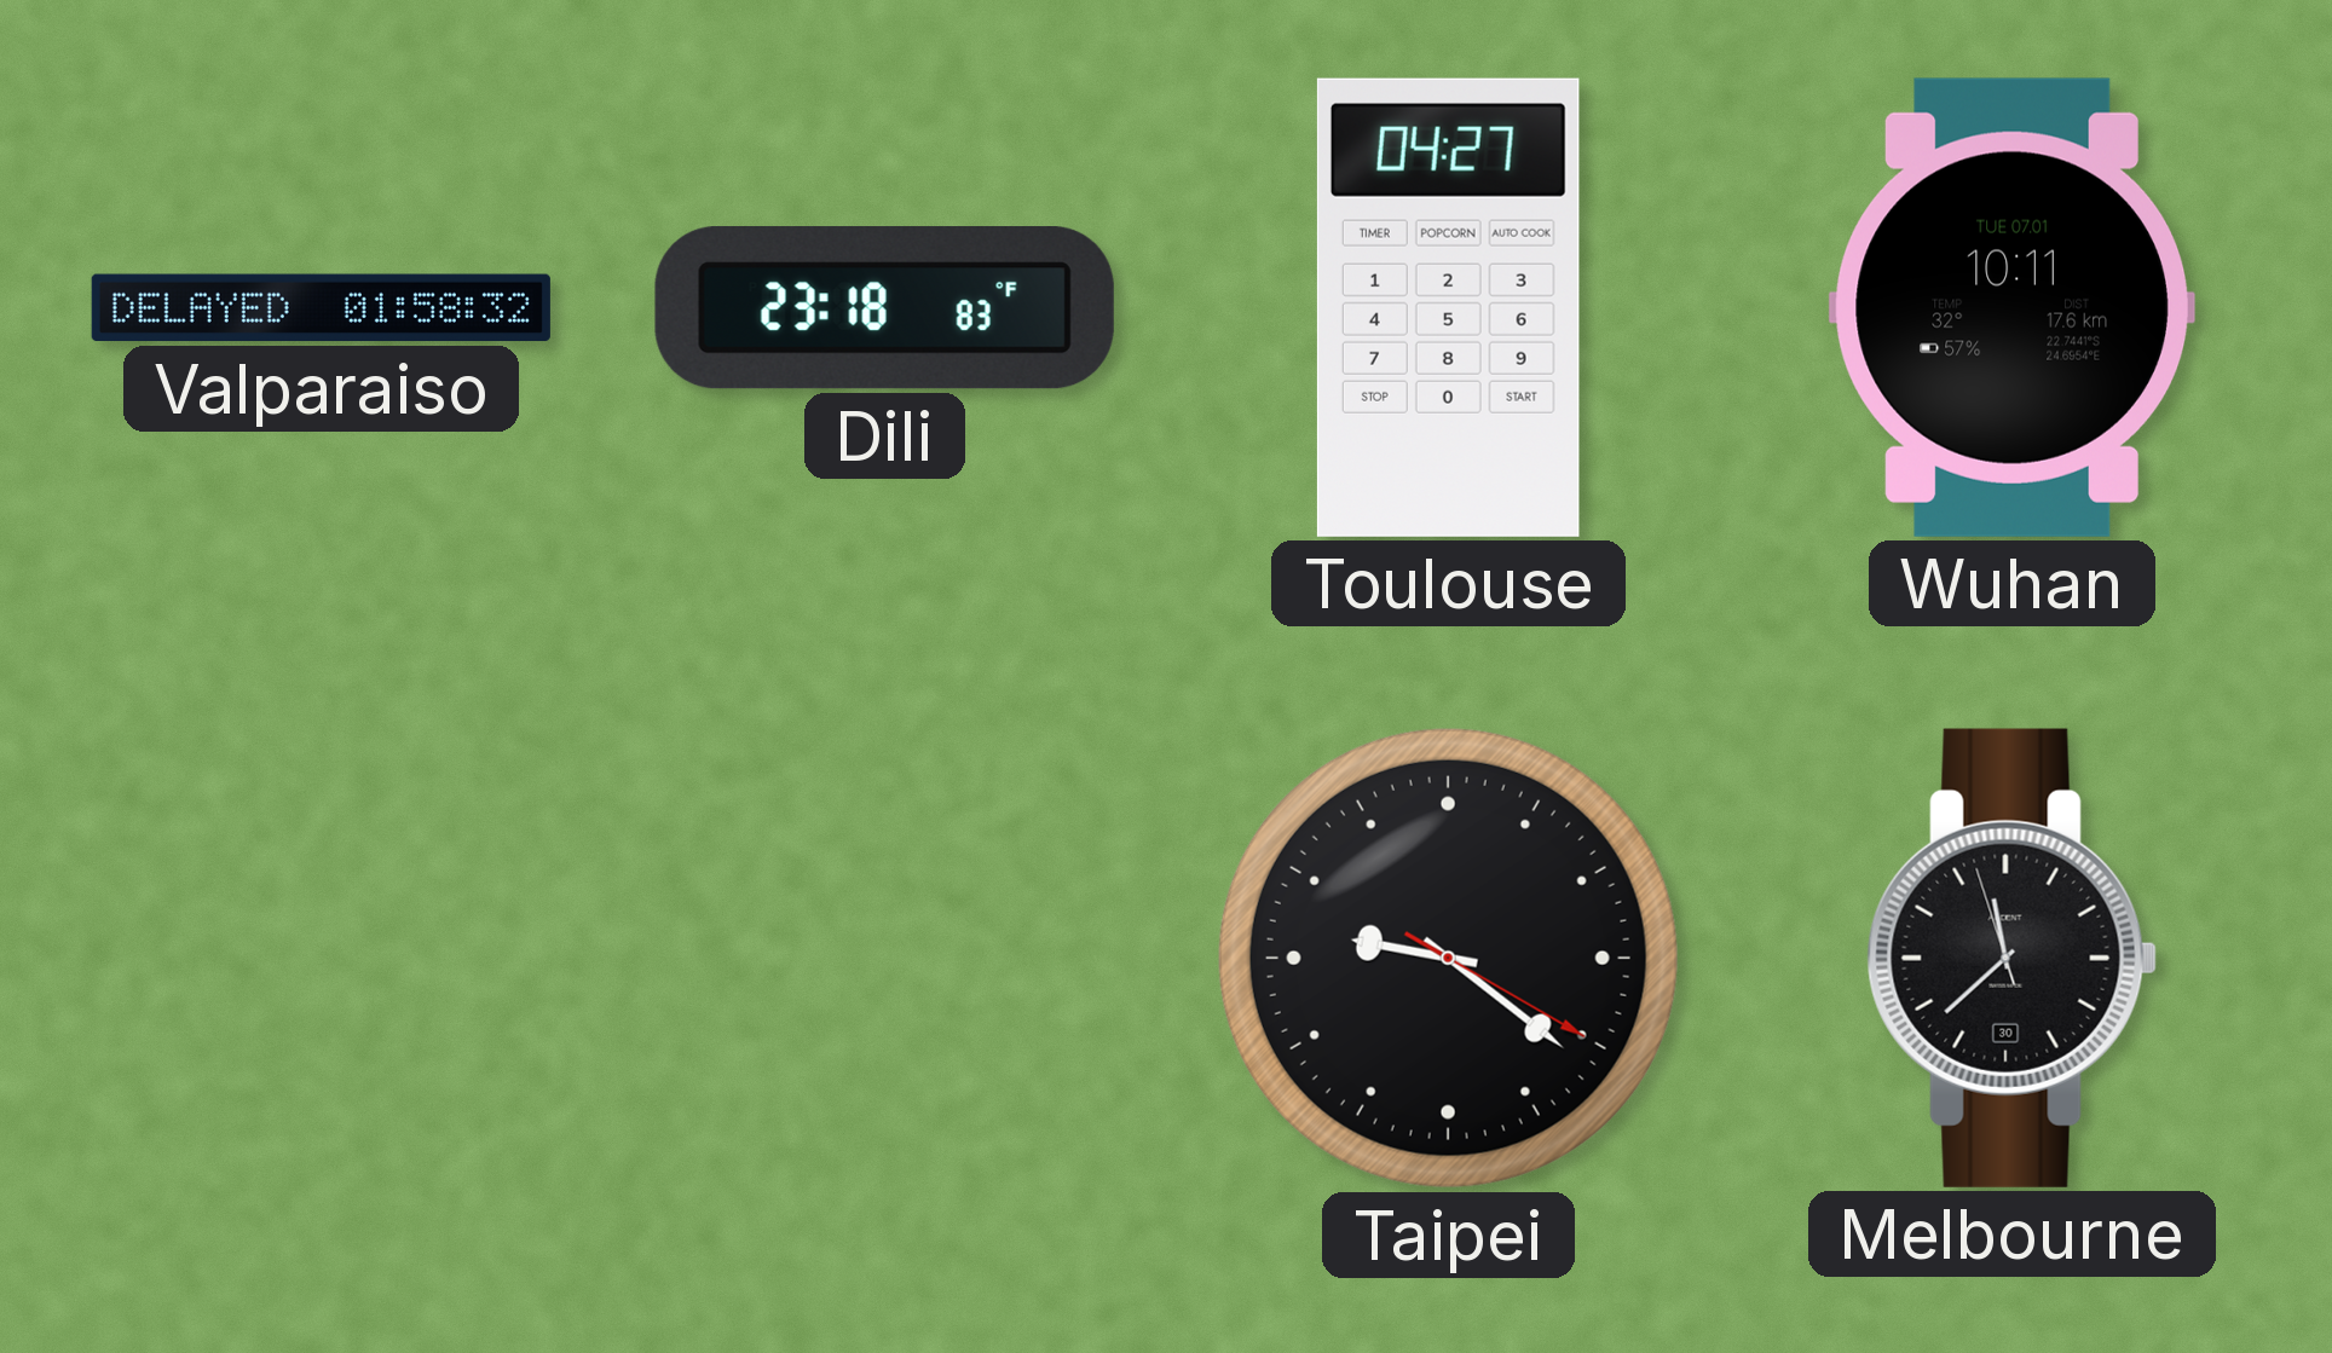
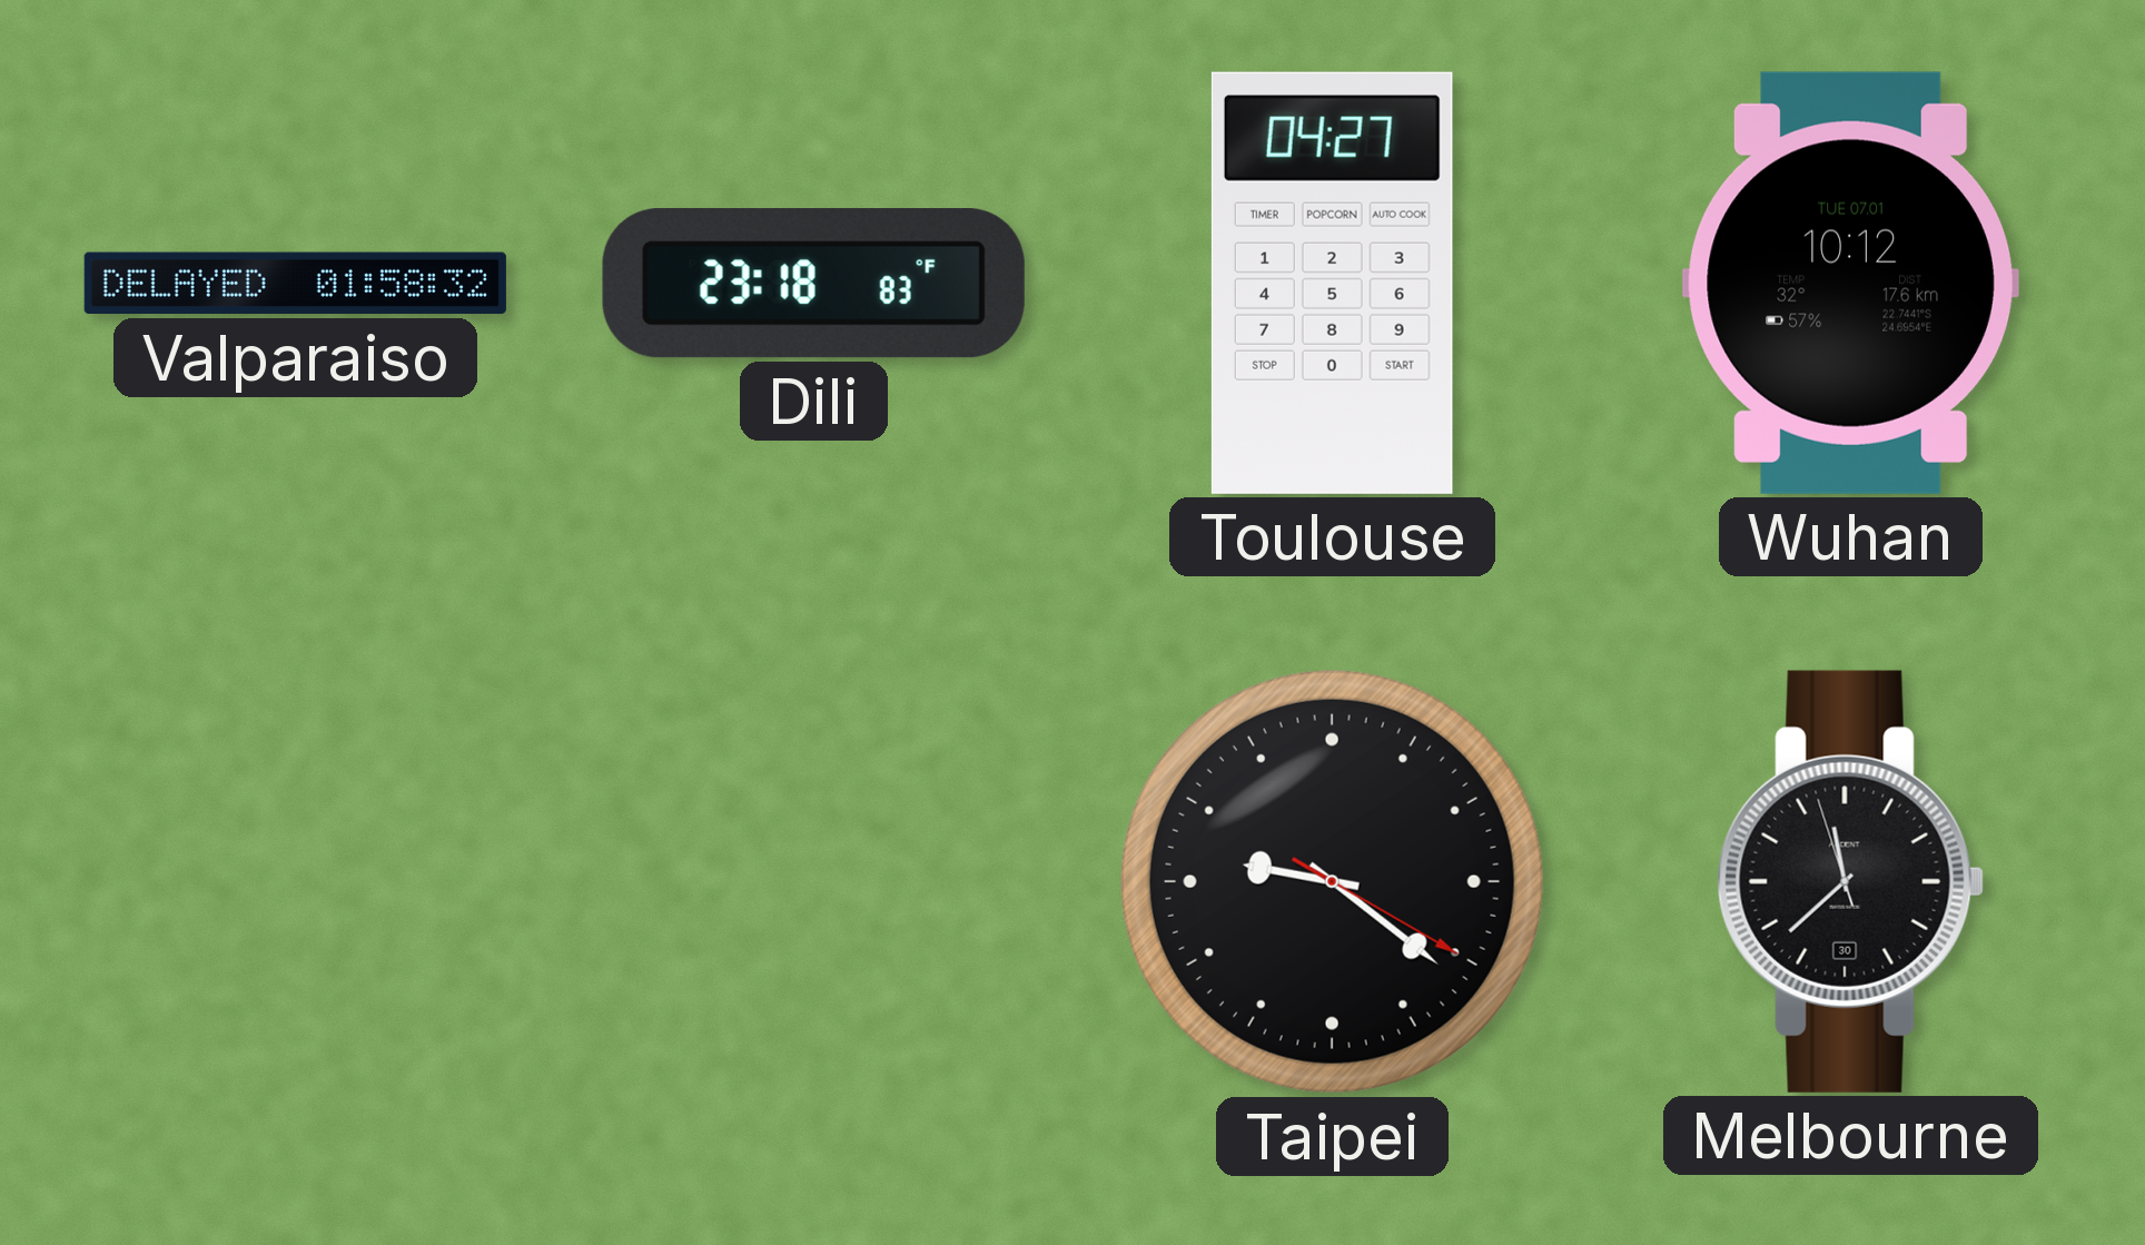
Wuhan: 10:11 -> 10:12 (1850, 283)
